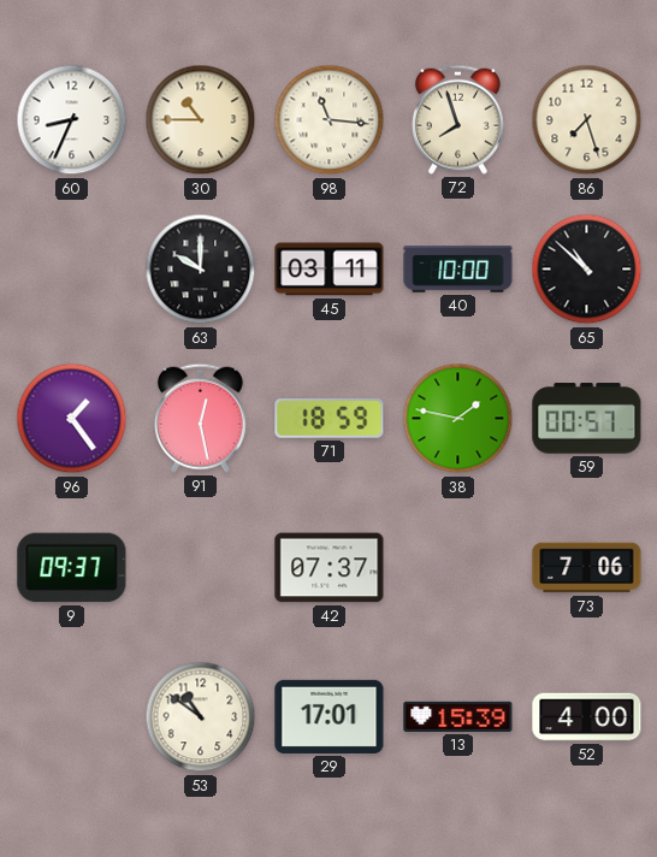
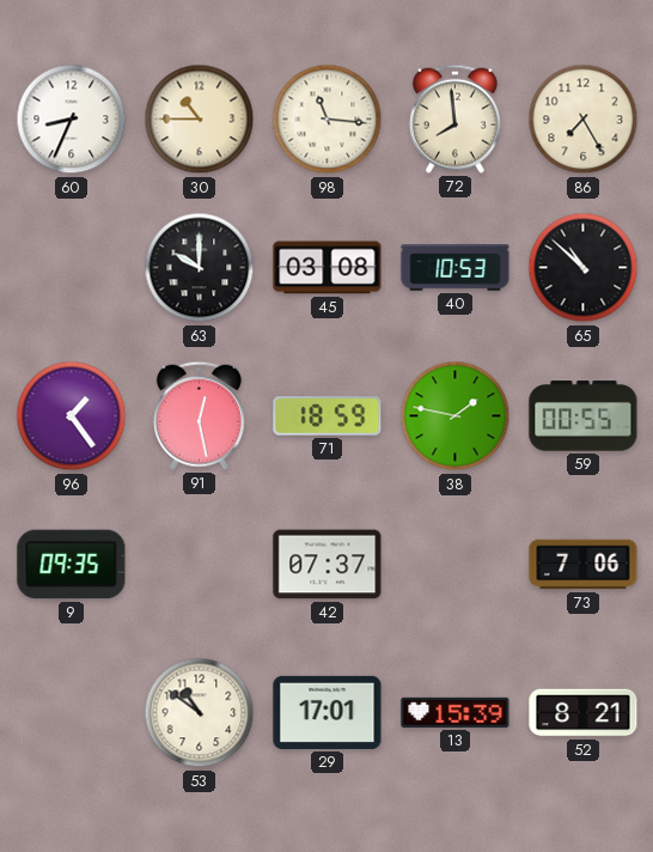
72: 7:57 -> 7:59 (454, 118)
86: 7:27 -> 7:25 (584, 120)
45: 03:11 -> 03:08 (328, 268)
40: 10:00 -> 10:53 (456, 268)
59: 00:57 -> 00:55 (584, 416)
9: 09:37 -> 09:35 (72, 565)
52: 4:00 -> 8:21 (584, 713)
